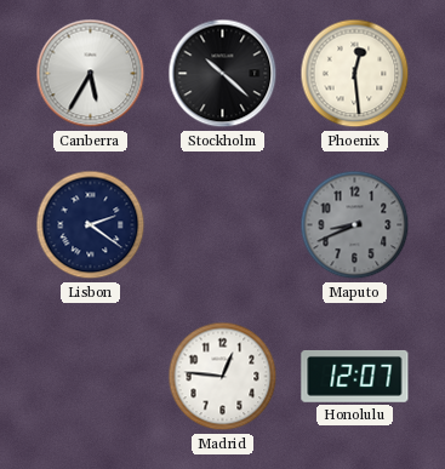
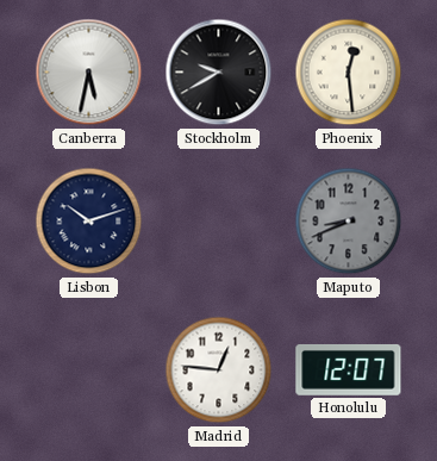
Canberra: 5:35 -> 5:32 (89, 73)
Stockholm: 10:22 -> 9:40 (219, 73)
Lisbon: 2:21 -> 10:12 (89, 222)
